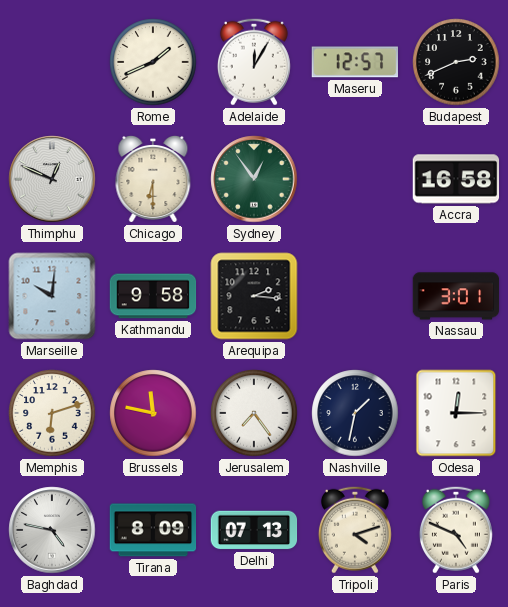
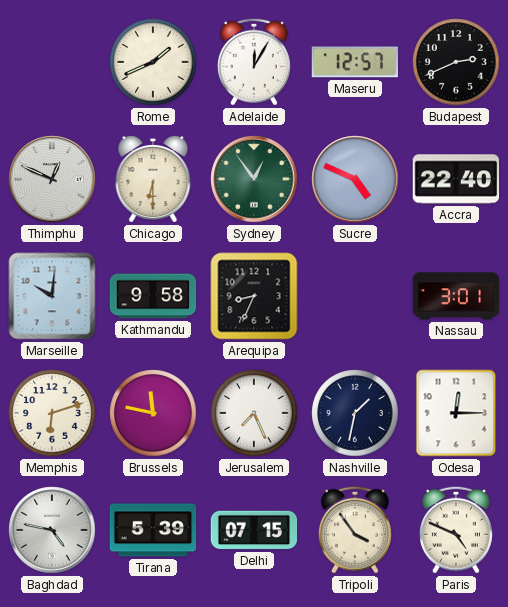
Sucre: none -> 4:49 (355, 179)
Accra: 16:58 -> 22:40 (456, 179)
Arequipa: 2:16 -> 8:34 (254, 296)
Jerusalem: 7:24 -> 7:26 (254, 413)
Tirana: 8:09 -> 5:39 (153, 530)
Delhi: 07:13 -> 07:15 (254, 530)
Tripoli: 4:12 -> 3:54 (355, 530)
